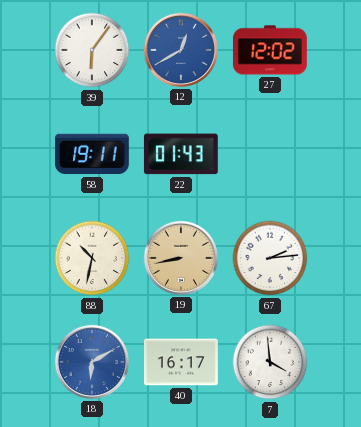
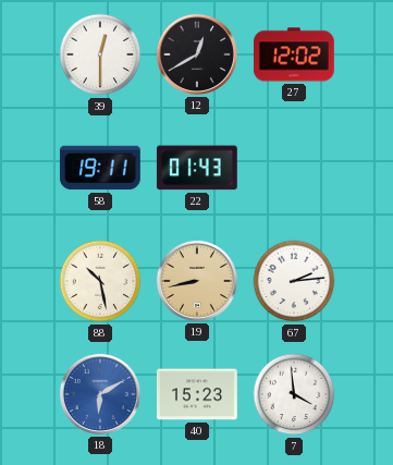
39: 6:06 -> 12:30 (100, 54)
12 dial: blue -> black (197, 54)
88: 10:32 -> 10:28 (100, 281)
40: 16:17 -> 15:23 (197, 394)
